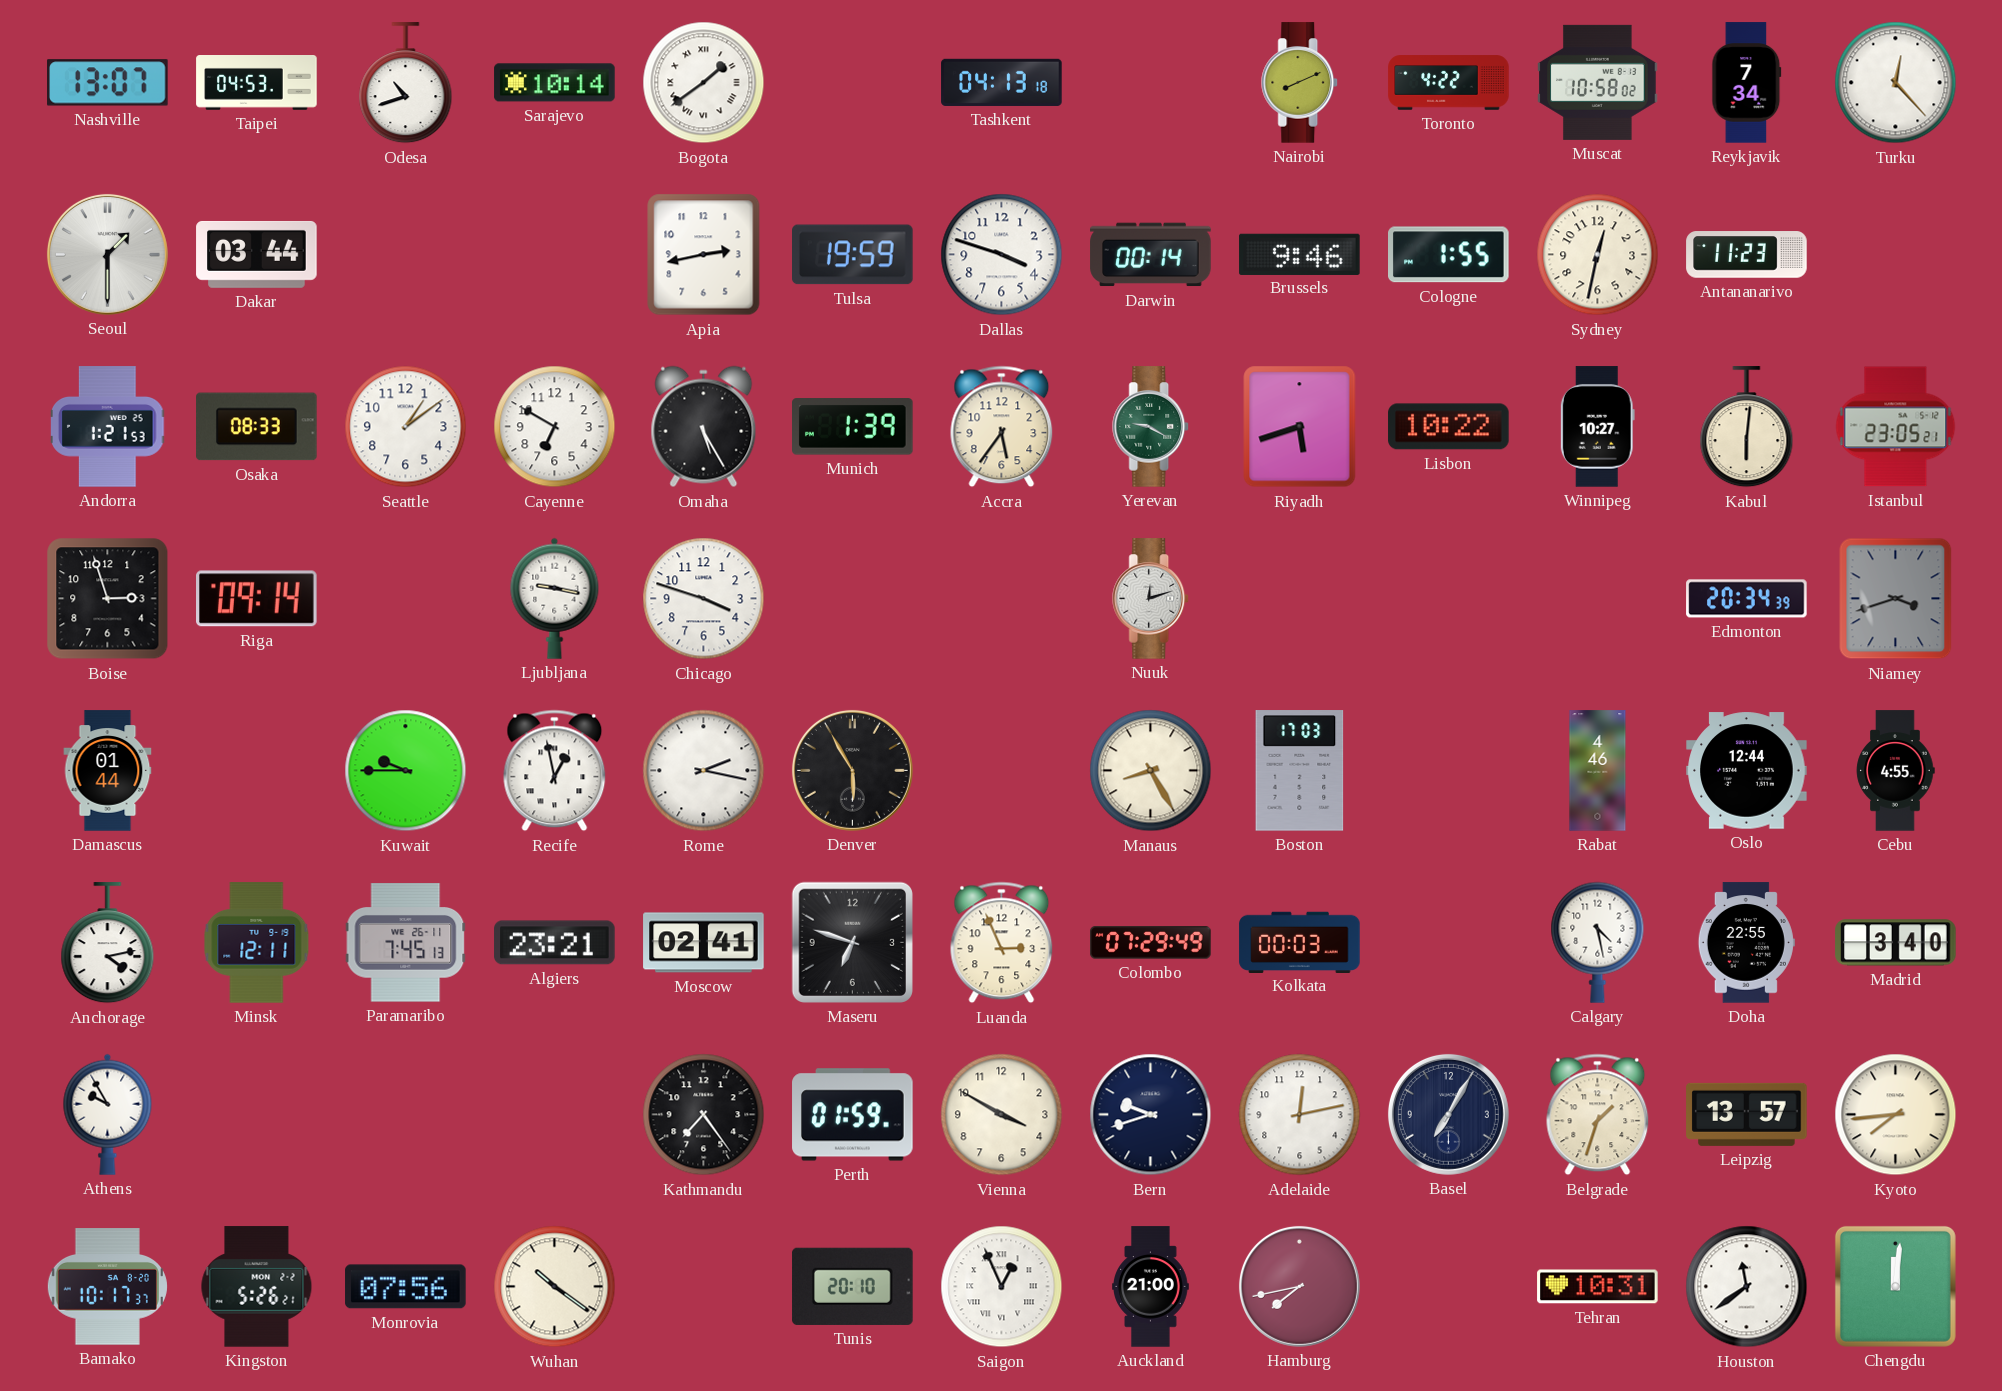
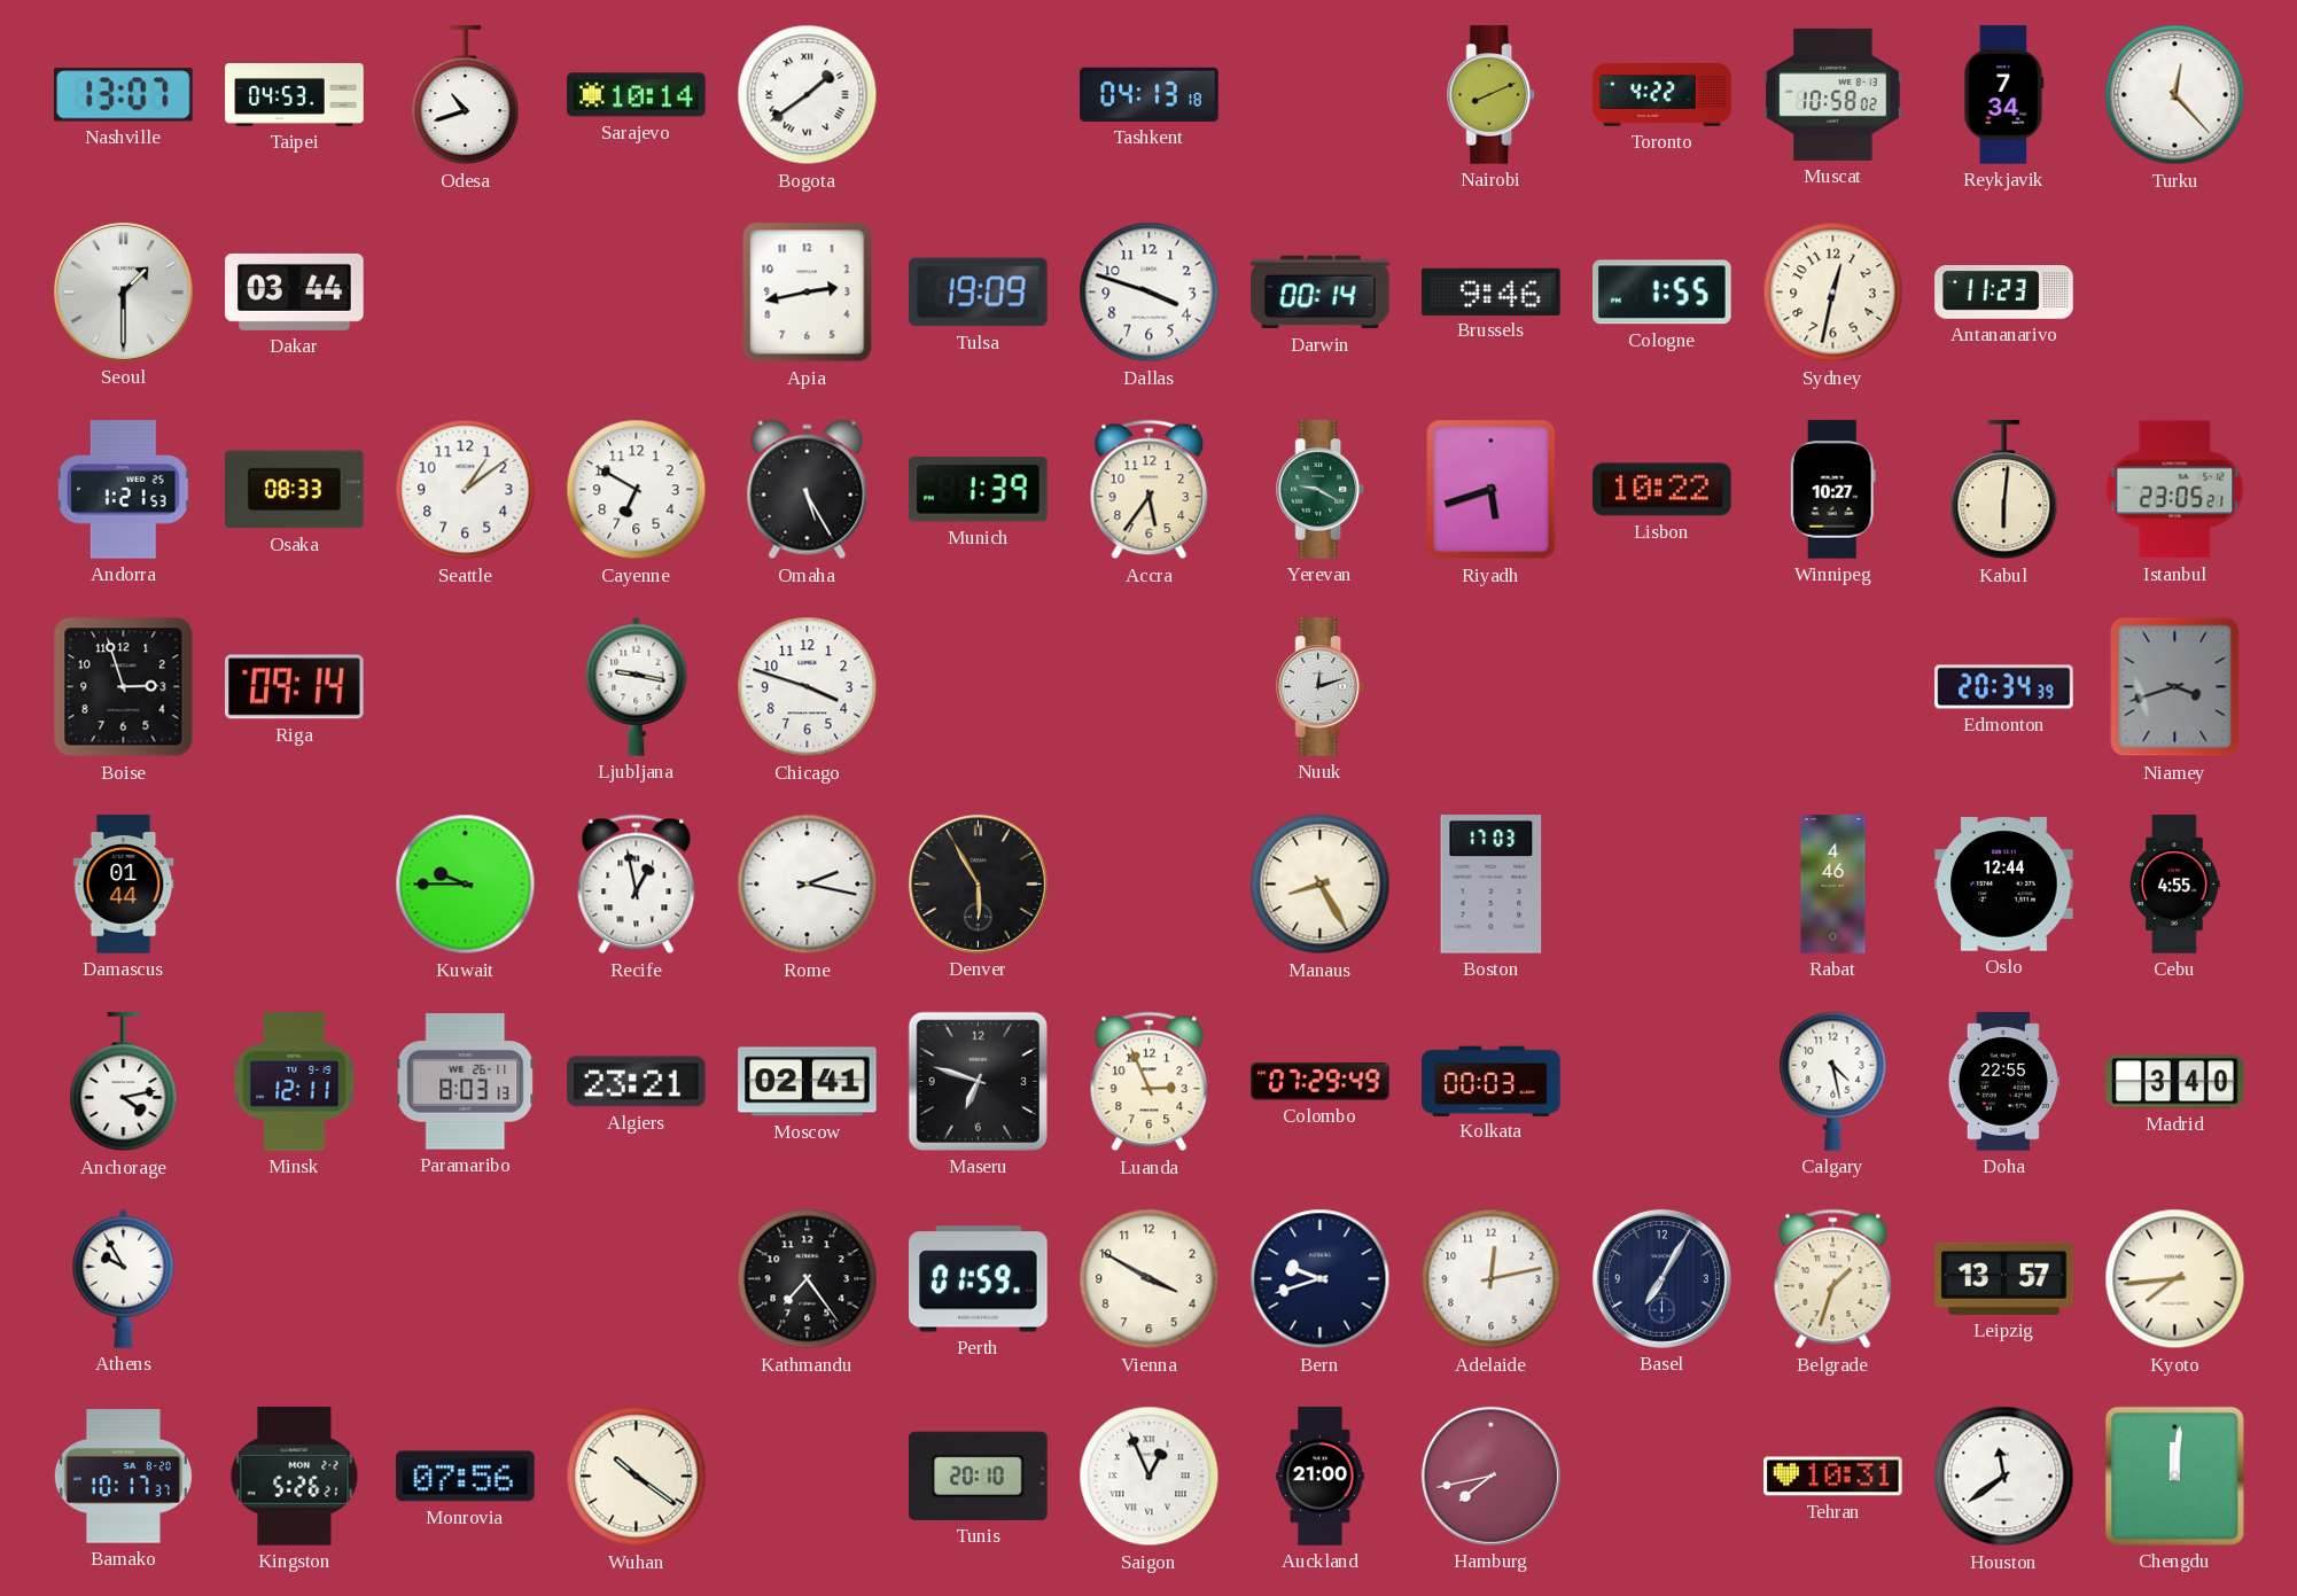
Tulsa: 19:59 -> 19:09 (979, 293)
Paramaribo: 7:45 -> 8:03 (466, 1082)
